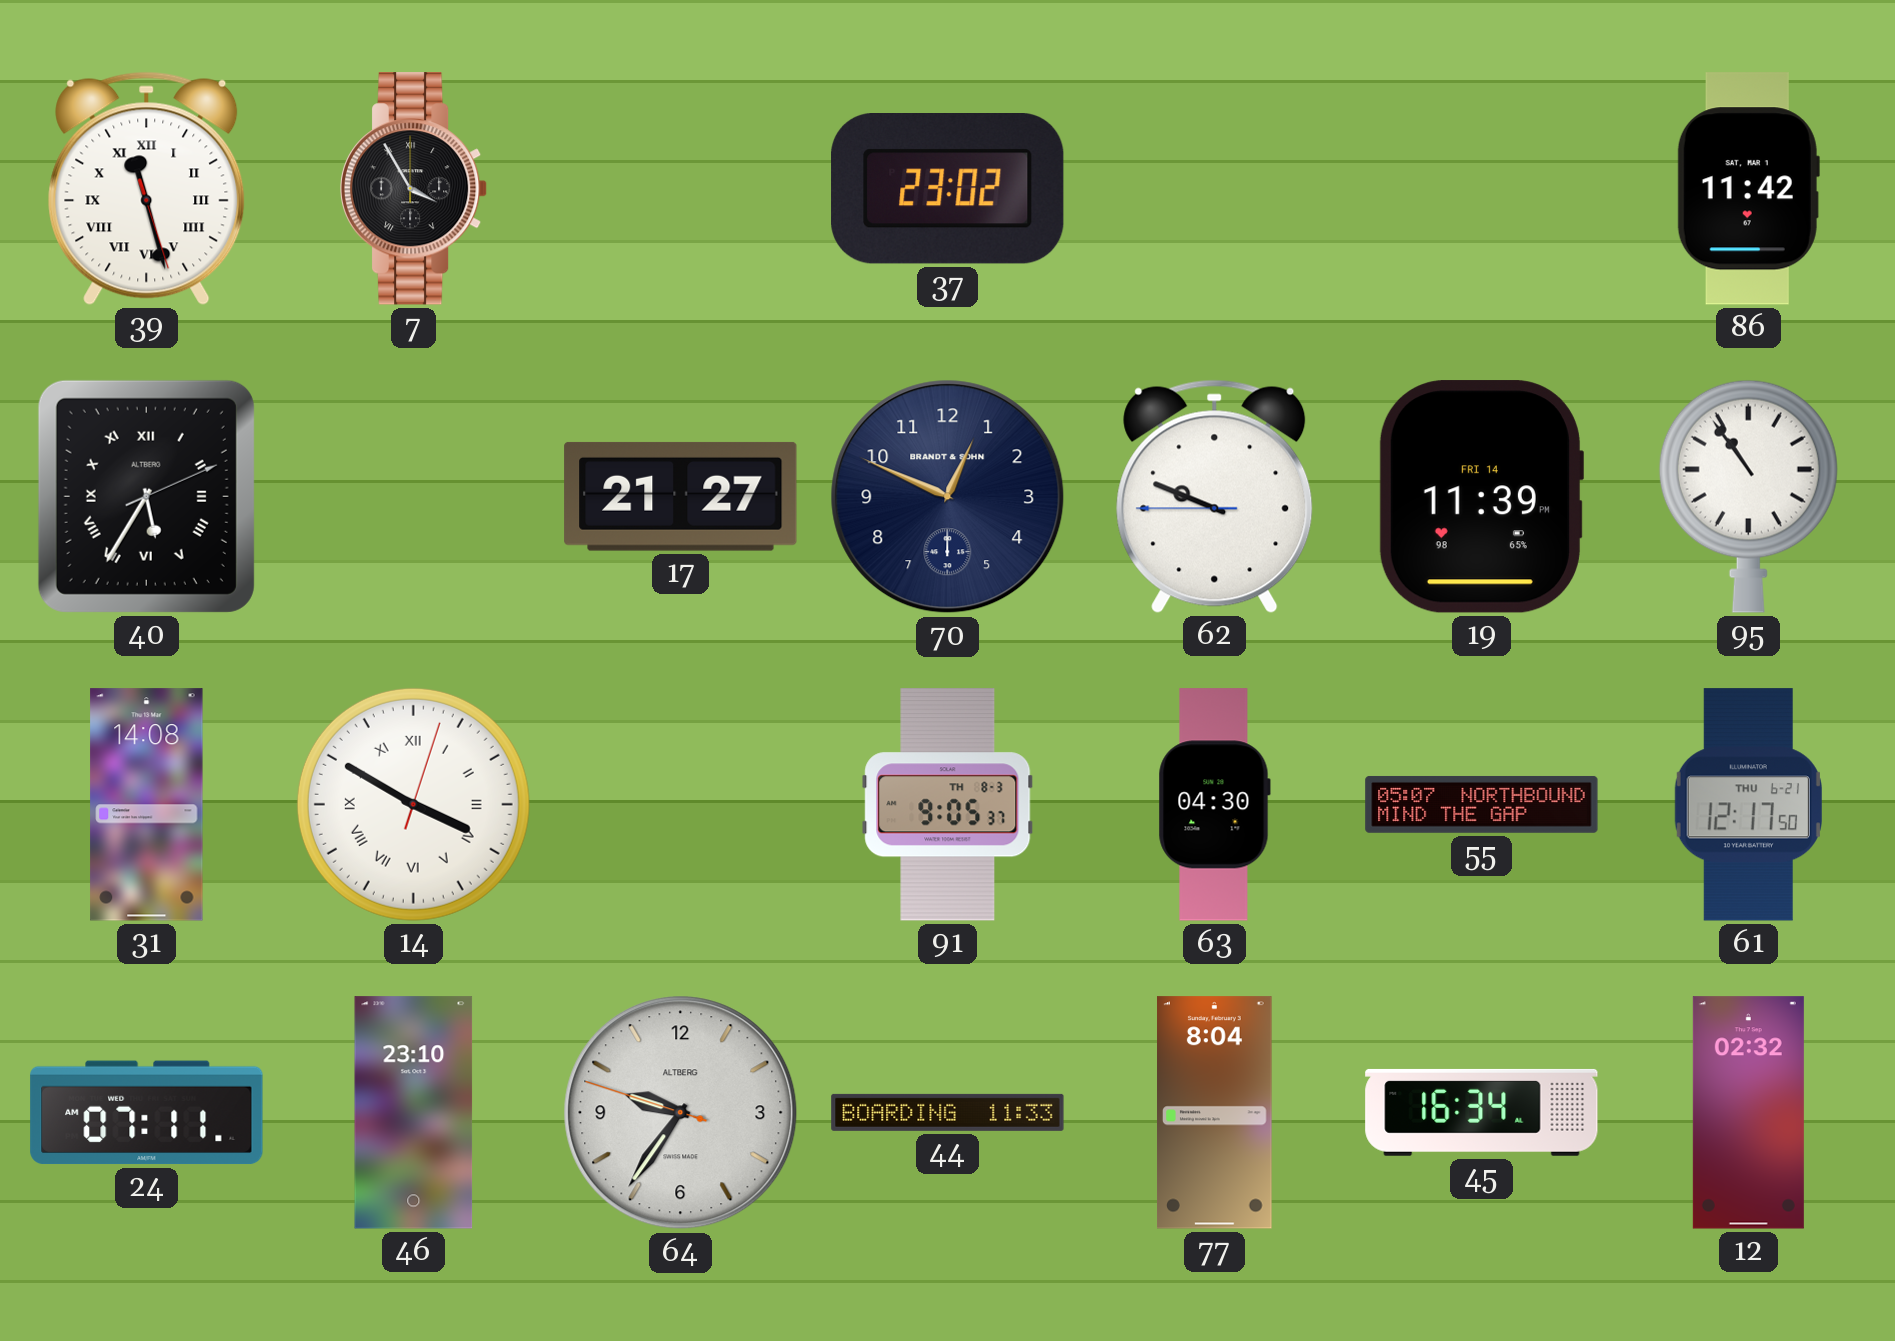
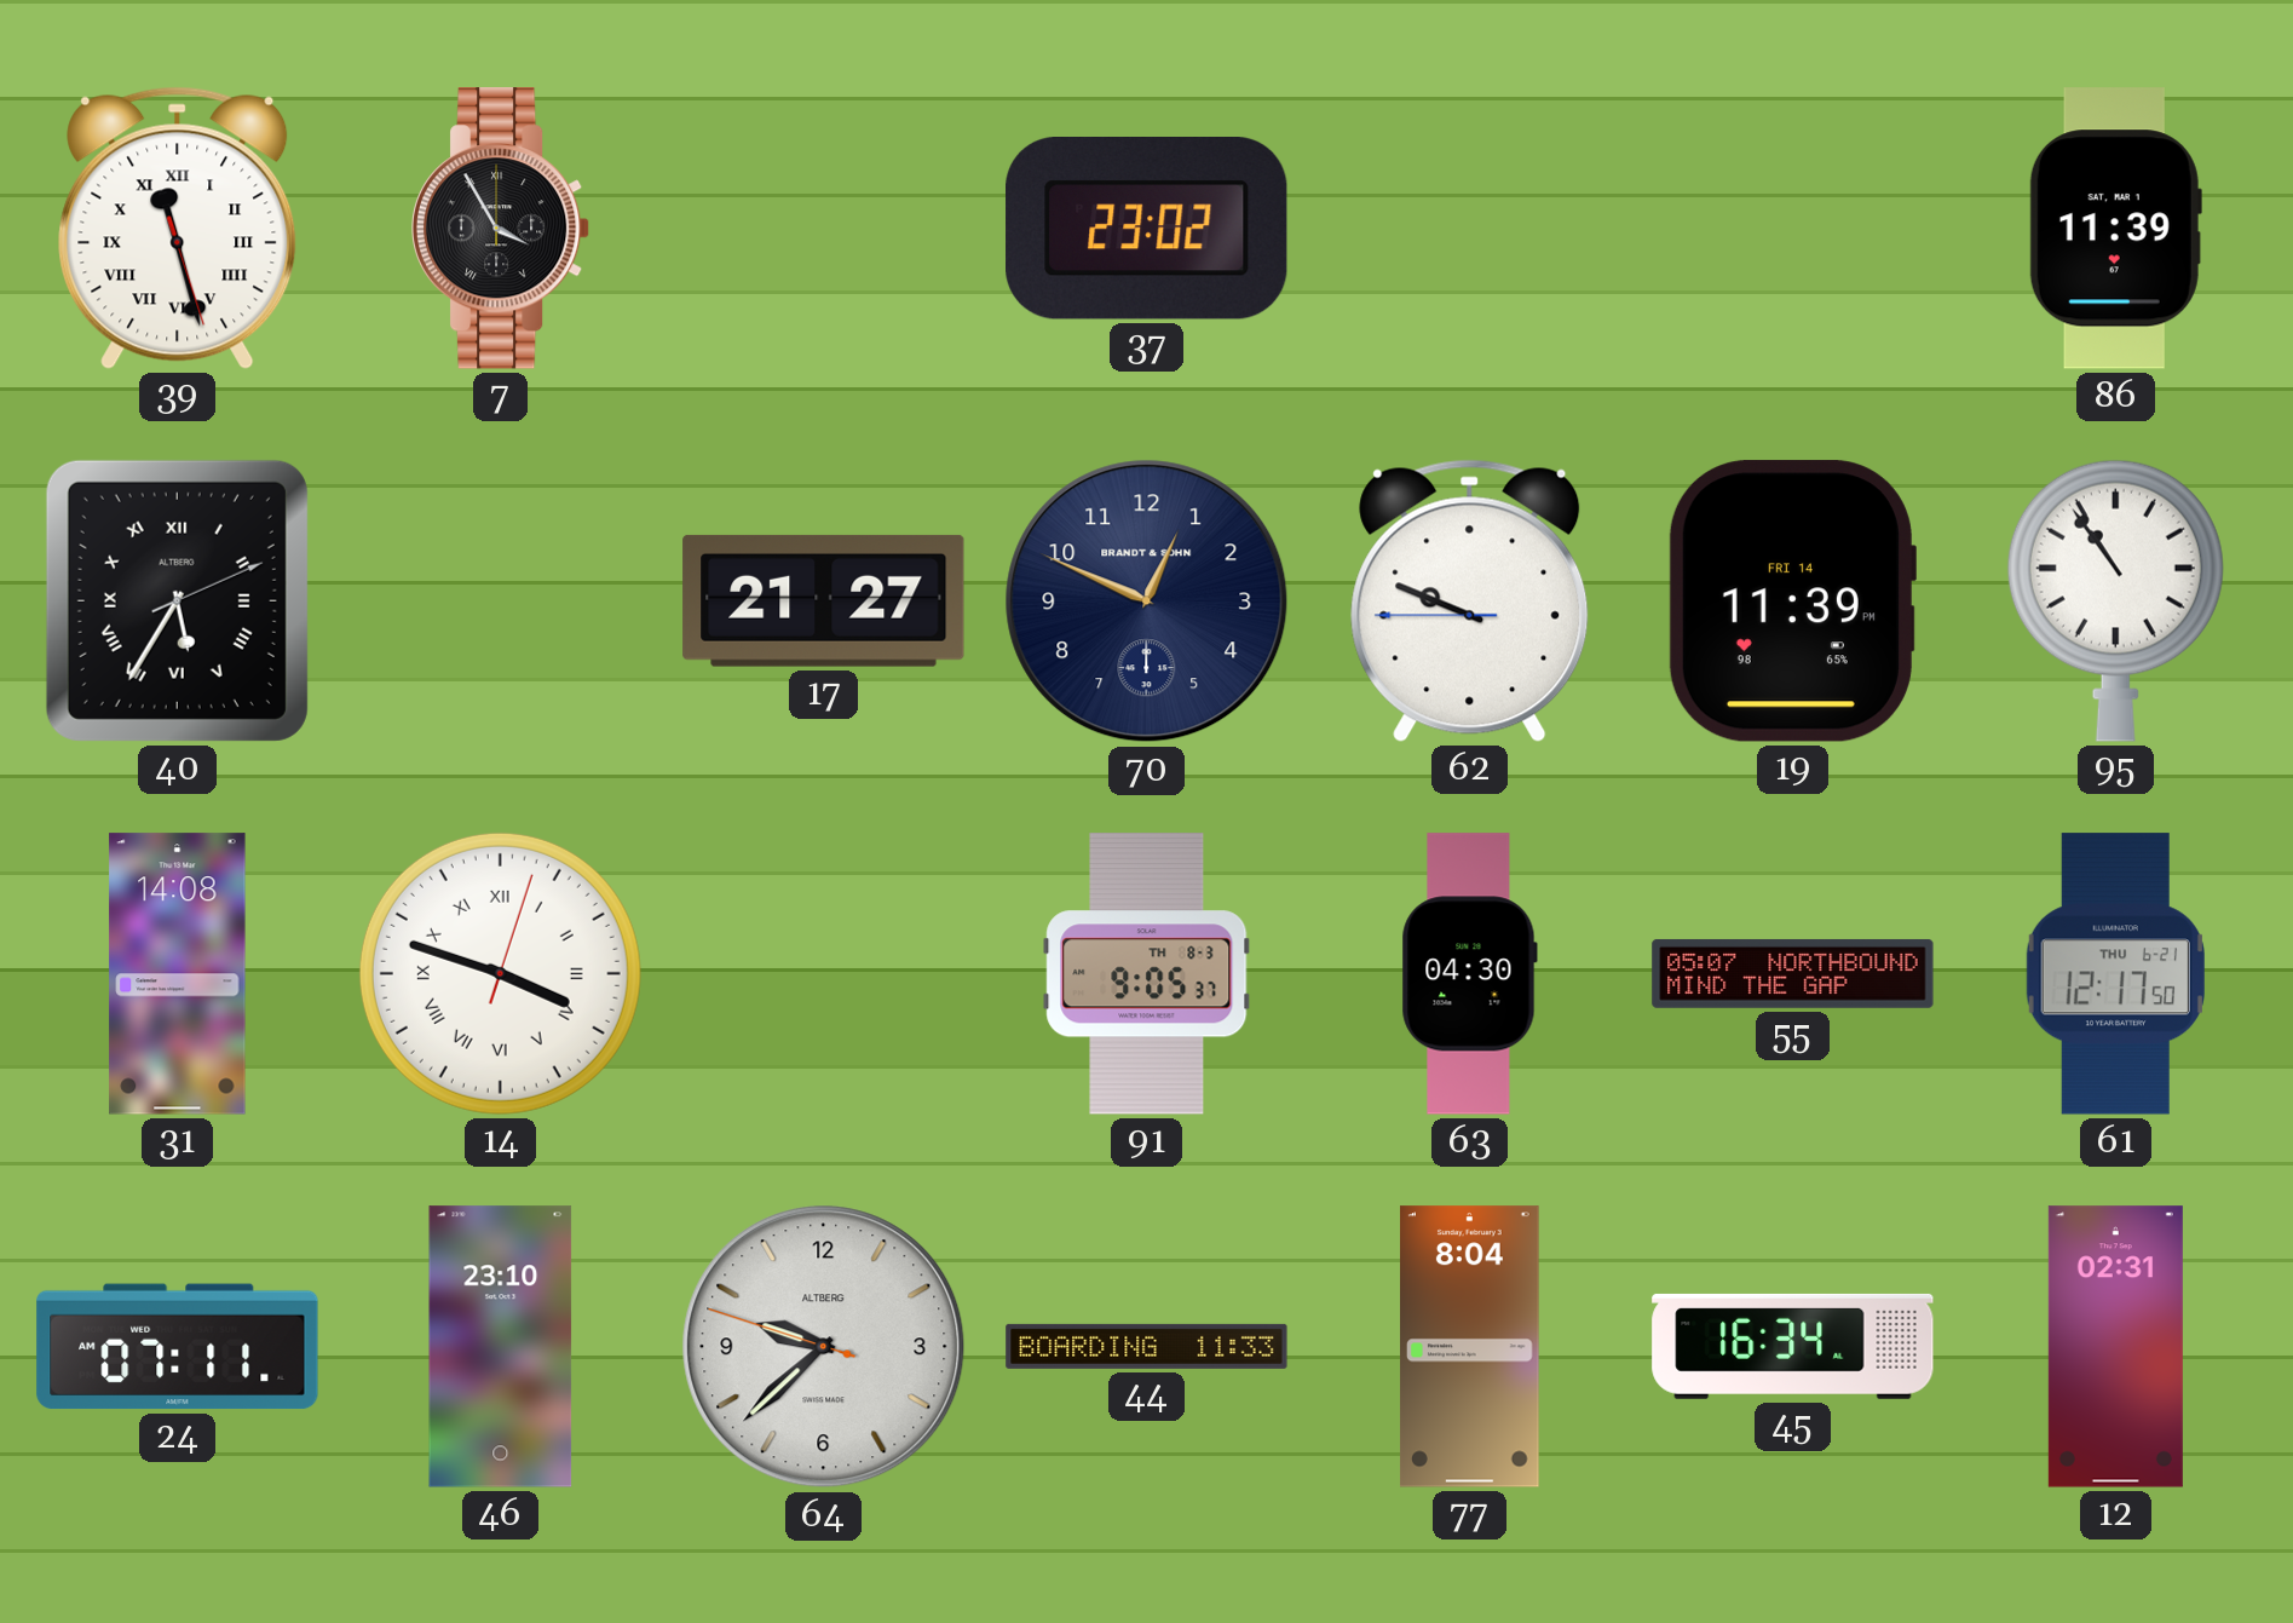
86: 11:42 -> 11:39 (2115, 229)
14: 3:50 -> 3:48 (500, 973)
64: 9:35 -> 9:37 (824, 1347)
12: 02:32 -> 02:31 (2115, 1347)
